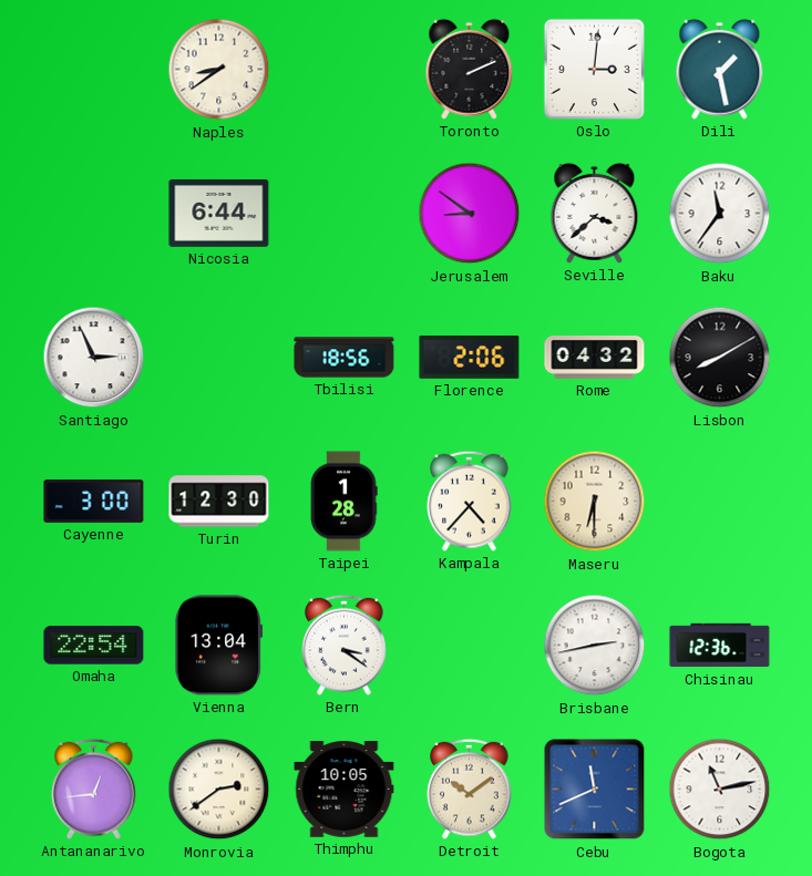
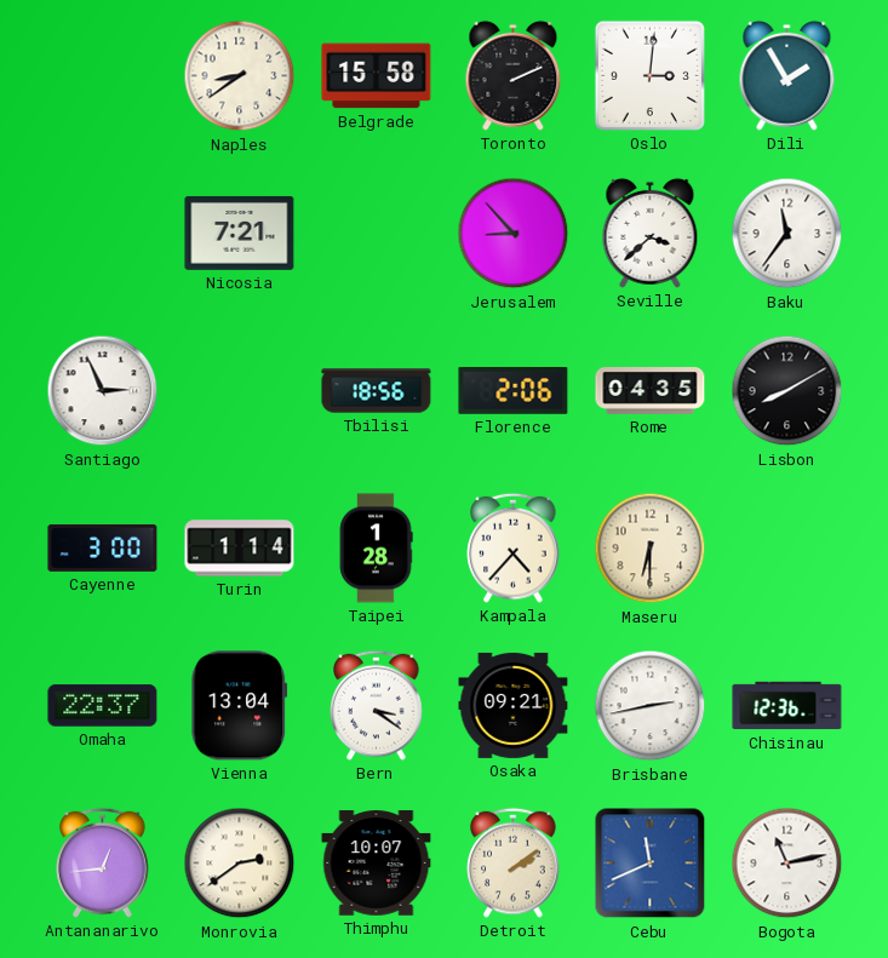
Belgrade: none -> 15:58 (377, 76)
Dili: 1:28 -> 1:55 (787, 75)
Nicosia: 6:44 -> 7:21 (240, 233)
Jerusalem: 8:51 -> 8:53 (514, 234)
Rome: 04:32 -> 04:35 (651, 391)
Turin: 12:30 -> 1:14 (240, 549)
Omaha: 22:54 -> 22:37 (103, 706)
Osaka: none -> 09:21 (514, 705)
Thimphu: 10:05 -> 10:07 (377, 864)
Detroit: 10:09 -> 2:09 (514, 862)
